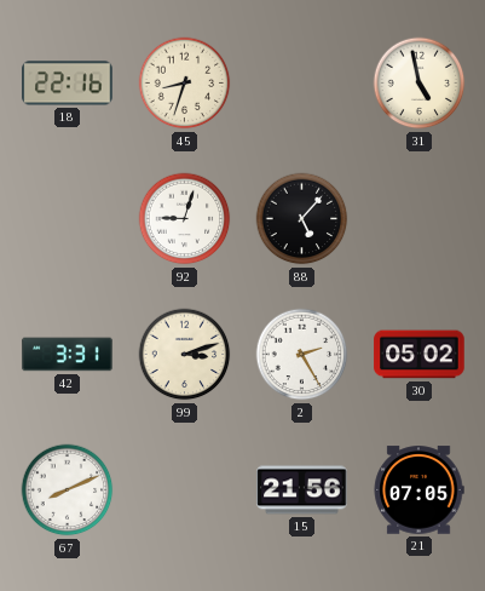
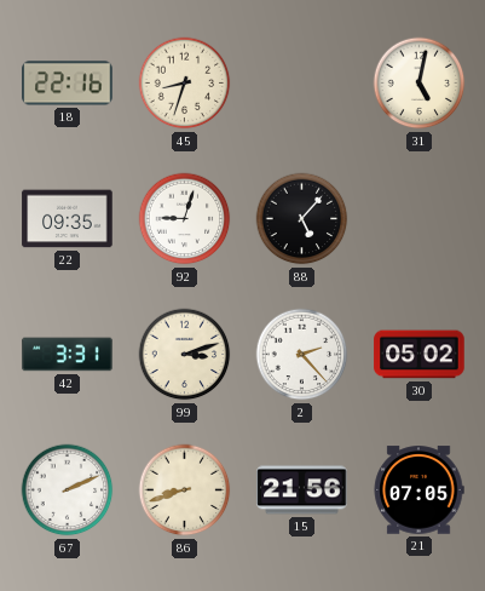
31: 4:58 -> 5:02 (420, 84)
22: none -> 09:35 (68, 219)
2: 2:25 -> 2:23 (302, 355)
67: 8:11 -> 2:11 (68, 490)
86: none -> 8:42 (185, 490)
